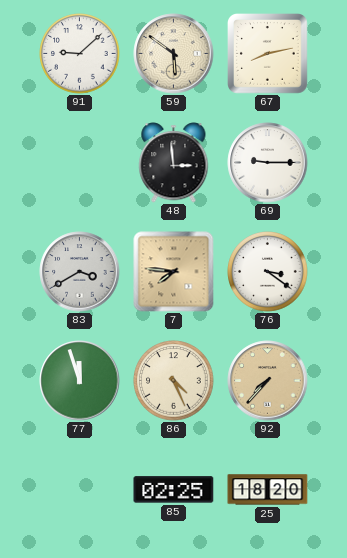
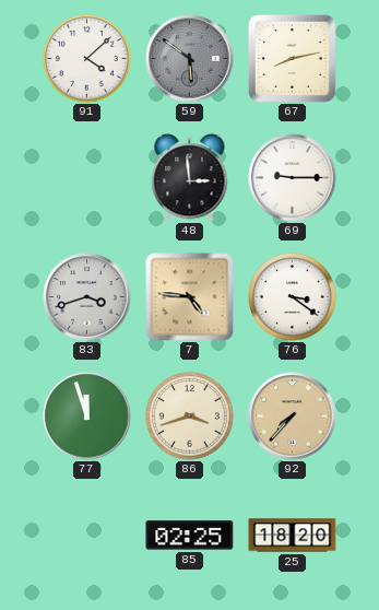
91: 9:08 -> 4:08 (87, 59)
59 dial: cream -> grey (190, 59)
83: 3:40 -> 3:42 (87, 297)
7: 7:46 -> 4:46 (190, 297)
86: 4:26 -> 3:42 (190, 417)
